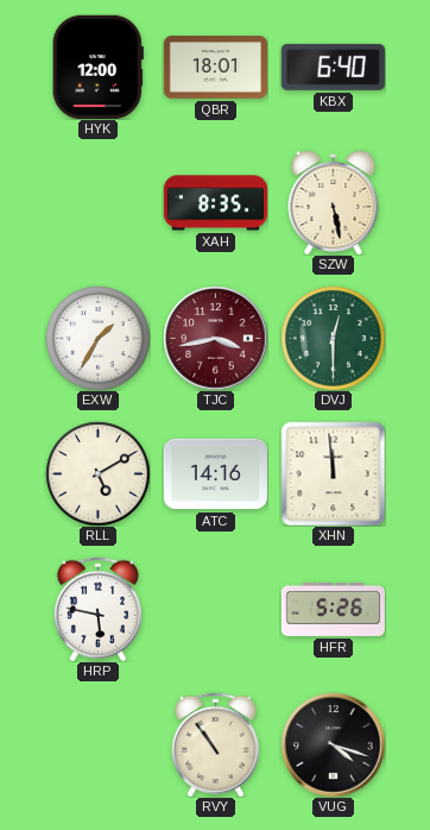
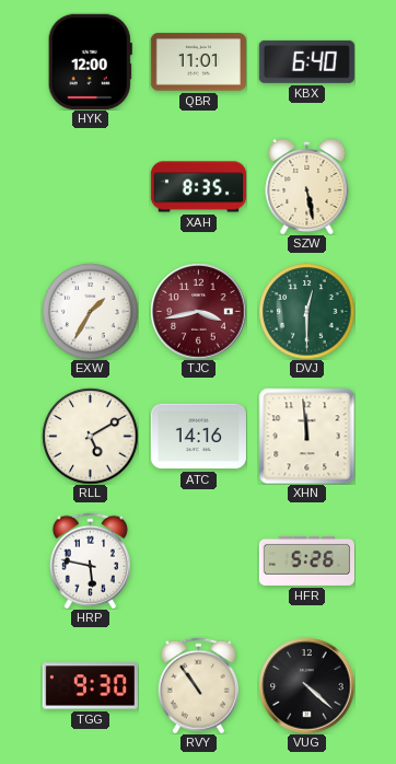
QBR: 18:01 -> 11:01 (198, 62)
TGG: none -> 9:30 (90, 686)
VUG: 4:18 -> 4:22 (306, 685)
